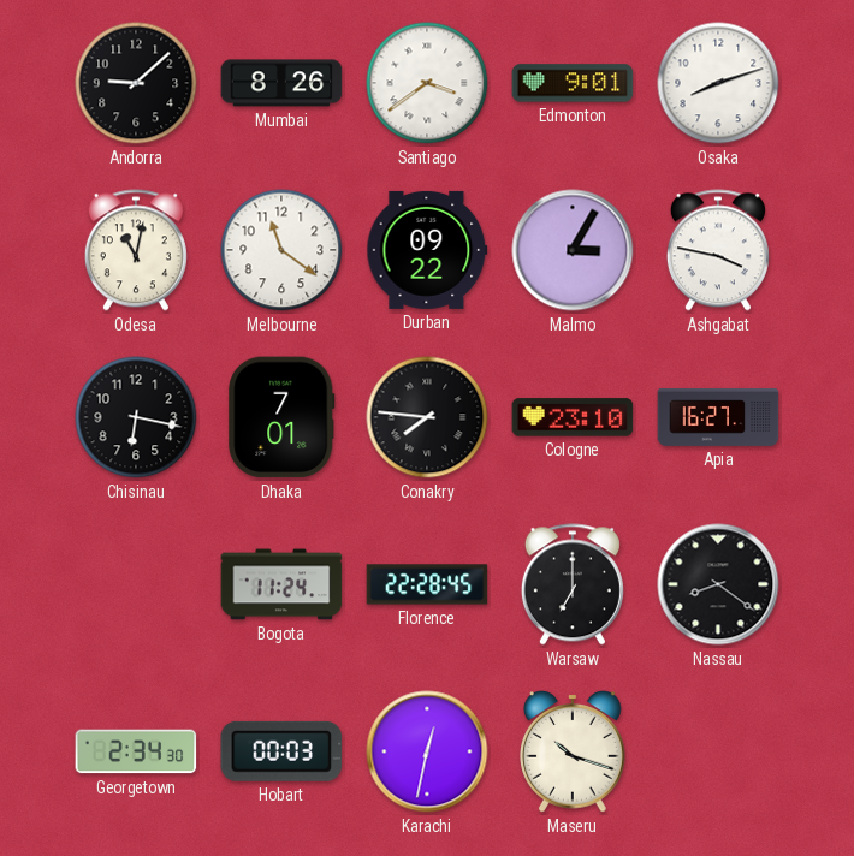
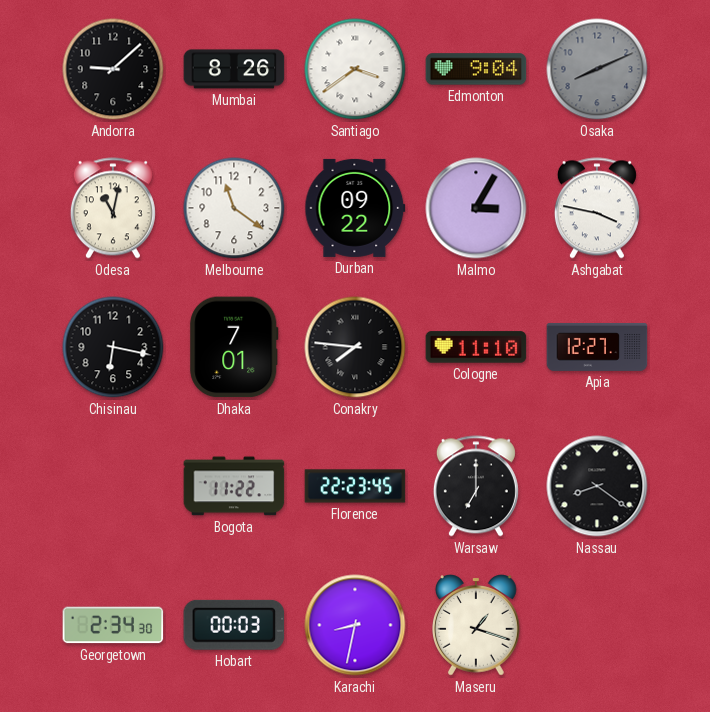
Edmonton: 9:01 -> 9:04 (476, 69)
Osaka: 8:12 -> 8:11 (597, 69)
Osaka dial: white -> grey (597, 69)
Cologne: 23:10 -> 11:10 (476, 347)
Apia: 16:27 -> 12:27 (597, 348)
Bogota: 11:24 -> 11:22 (234, 486)
Florence: 22:28 -> 22:23 (355, 486)
Karachi: 12:32 -> 8:32 (355, 625)
Maseru: 10:18 -> 1:18 (476, 625)
